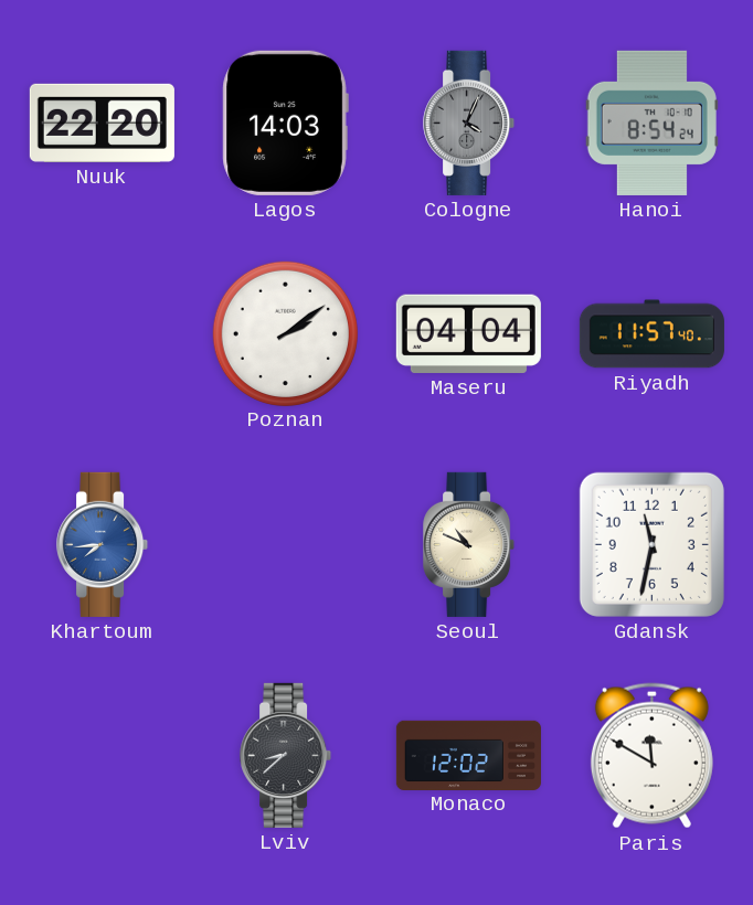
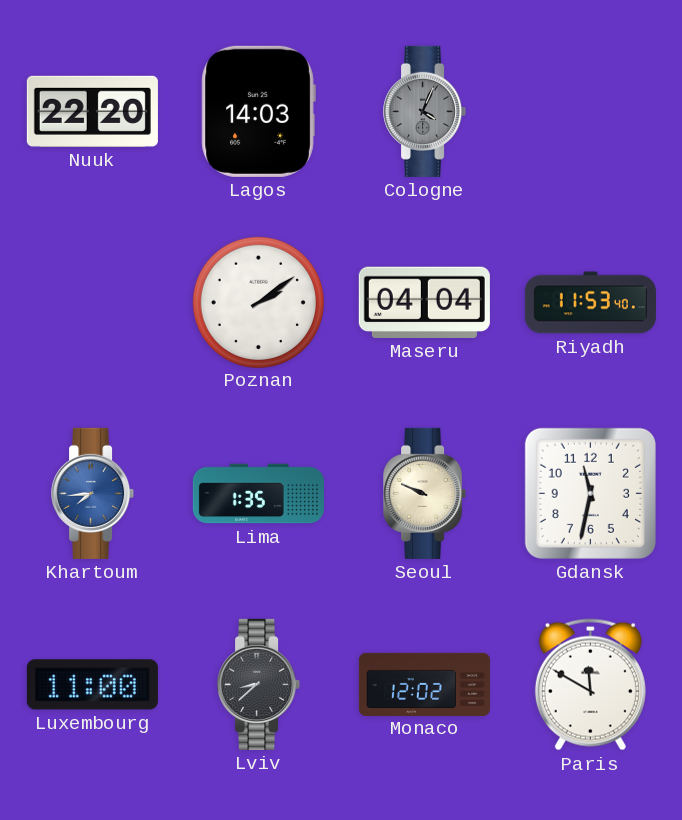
Hanoi: 8:54 -> none (651, 123)
Riyadh: 11:57 -> 11:53 (590, 303)
Lima: none -> 1:35 (258, 494)
Seoul: 10:49 -> 9:49 (425, 493)
Luxembourg: none -> 11:00 (92, 685)
